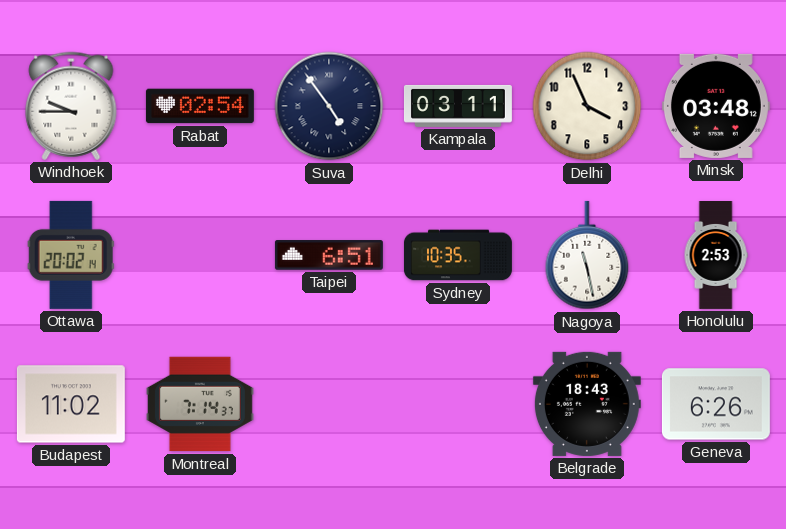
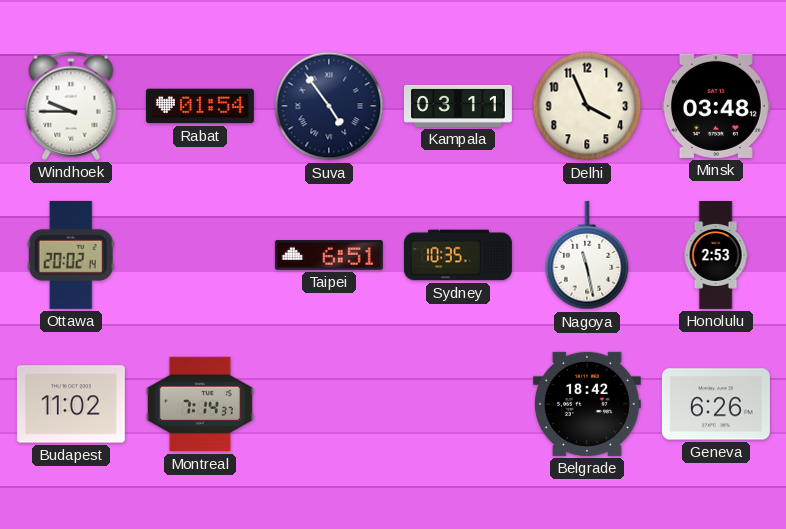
Rabat: 02:54 -> 01:54 (200, 106)
Belgrade: 18:43 -> 18:42 (587, 404)
